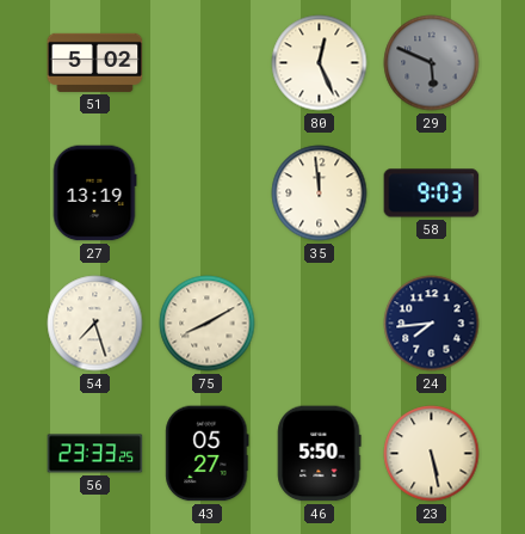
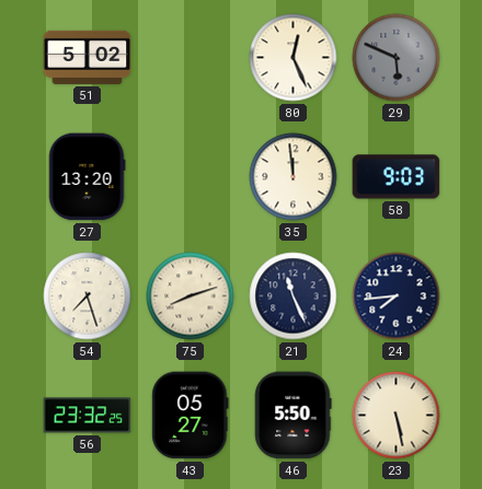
27: 13:19 -> 13:20 (87, 177)
75: 8:10 -> 8:12 (191, 296)
21: none -> 11:26 (294, 296)
56: 23:33 -> 23:32 (88, 416)
